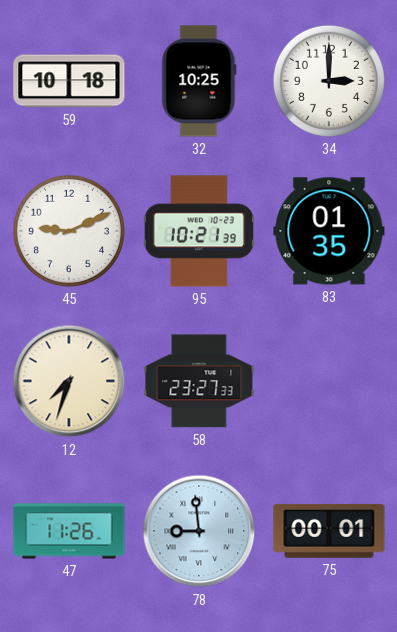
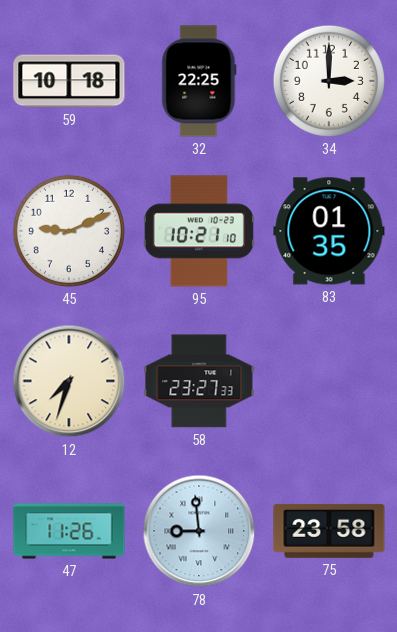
32: 10:25 -> 22:25 (199, 81)
95: 10:21:39 -> 10:21:10 (199, 231)
75: 00:01 -> 23:58 (329, 531)
